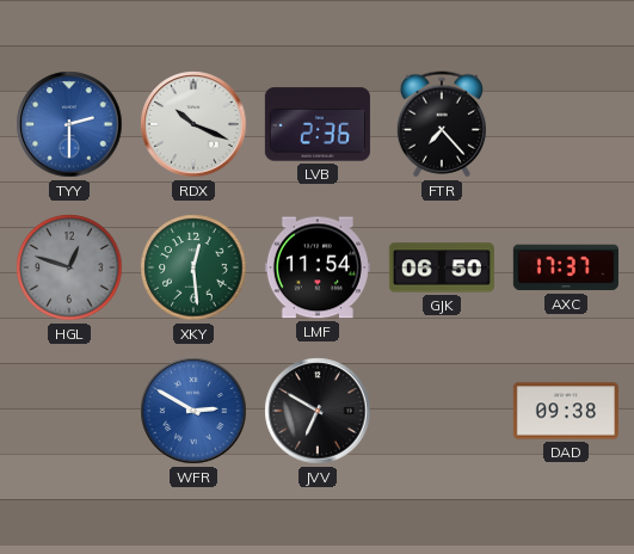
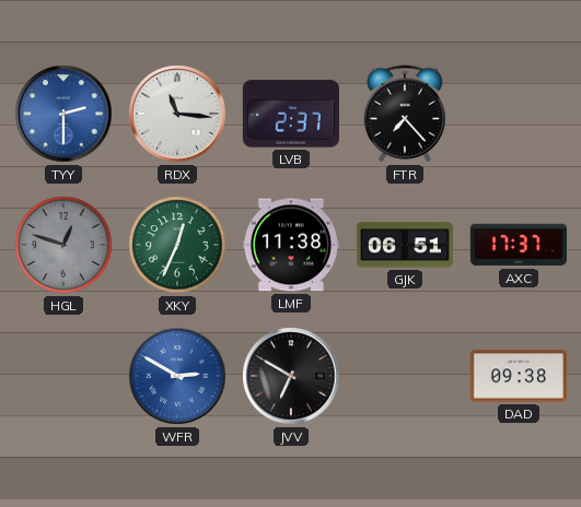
RDX: 10:19 -> 11:16 (177, 114)
LVB: 2:36 -> 2:37 (291, 114)
XKY: 12:29 -> 12:34 (177, 245)
LMF: 11:54 -> 11:38 (291, 245)
GJK: 06:50 -> 06:51 (405, 245)
